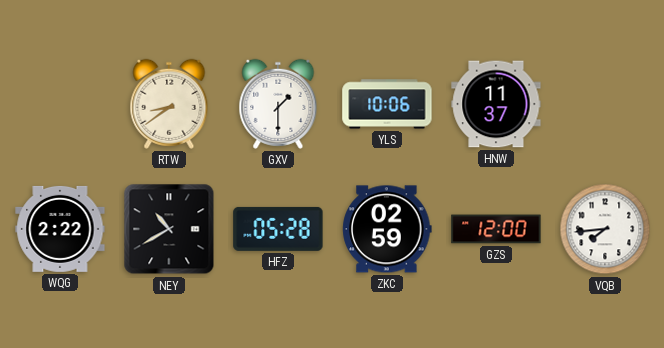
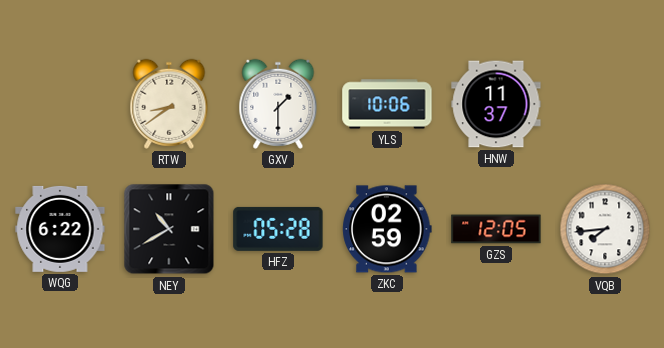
WQG: 2:22 -> 6:22 (60, 229)
GZS: 12:00 -> 12:05 (496, 229)
